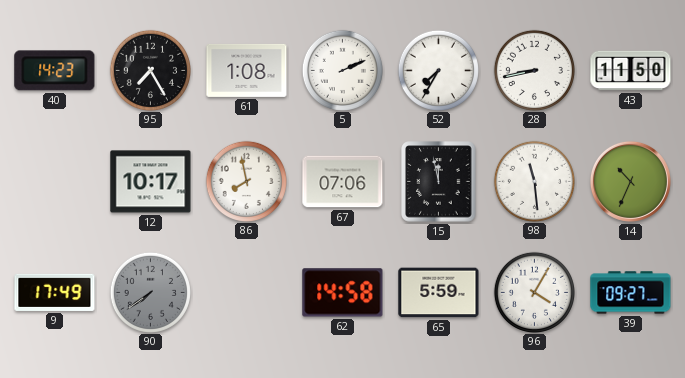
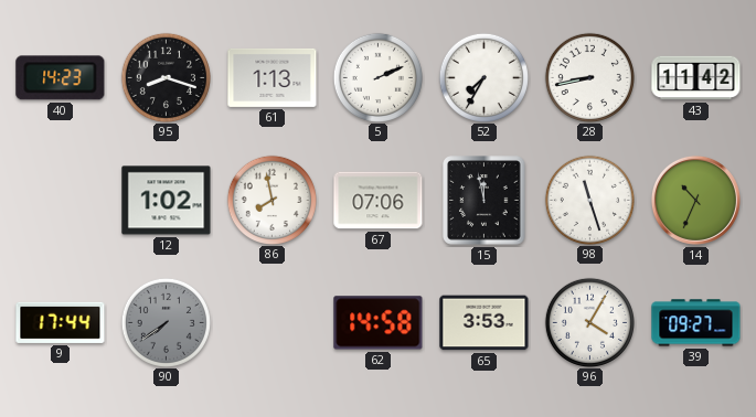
95: 7:25 -> 8:18 (166, 77)
61: 1:08 -> 1:13 (273, 77)
43: 11:50 -> 11:42 (696, 78)
12: 10:17 -> 1:02 (167, 201)
98: 11:29 -> 11:27 (589, 200)
9: 17:49 -> 17:44 (61, 322)
65: 5:59 -> 3:53 (485, 323)
